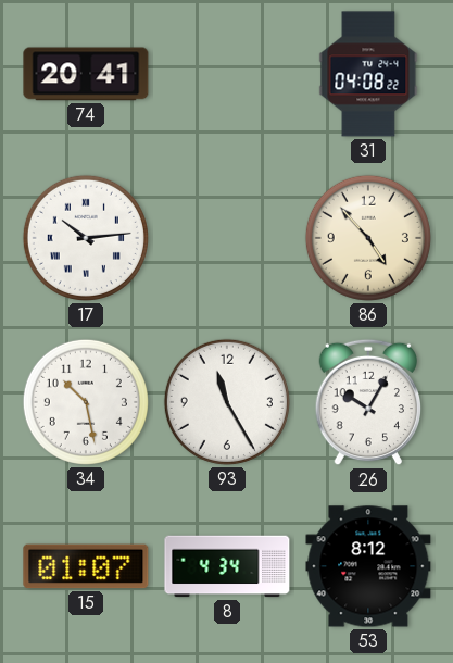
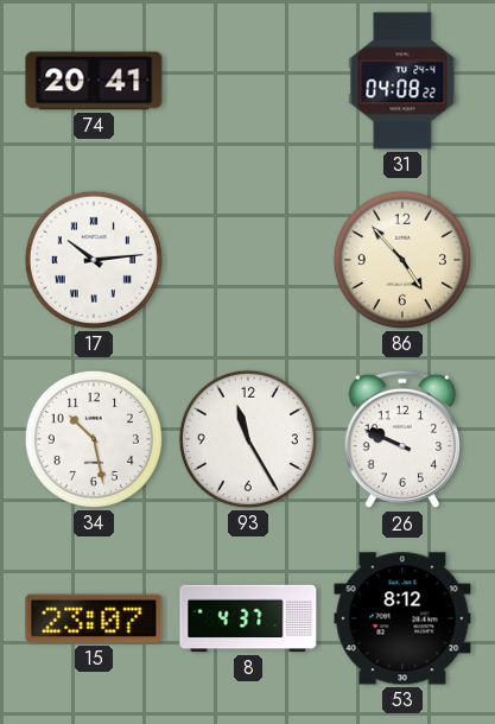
26: 10:05 -> 9:49 (401, 439)
15: 01:07 -> 23:07 (94, 618)
8: 4:34 -> 4:37 (248, 618)
